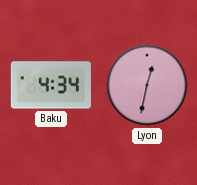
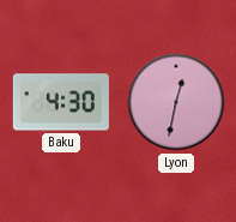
Baku: 4:34 -> 4:30 (61, 102)
